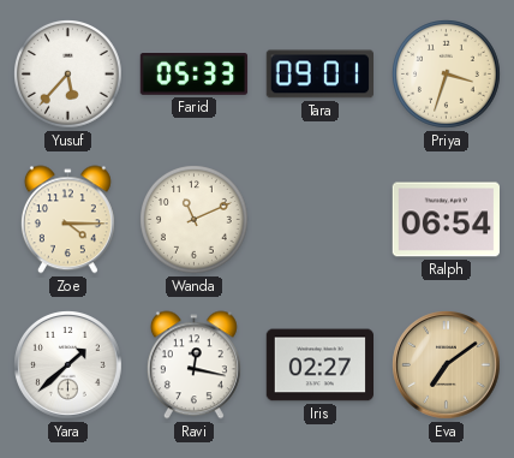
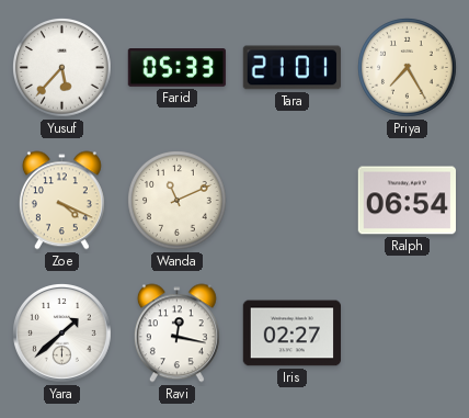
Tara: 09:01 -> 21:01 (291, 68)
Priya: 3:33 -> 7:25 (408, 68)
Zoe: 4:15 -> 4:19 (61, 201)
Eva: 7:09 -> none (447, 365)
